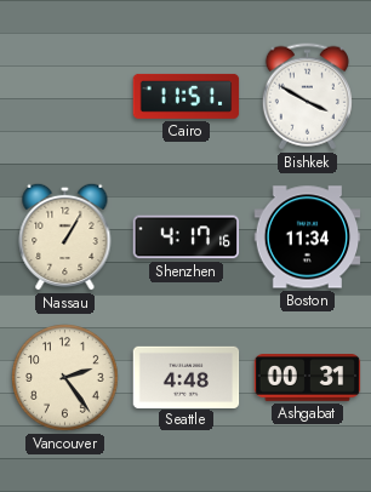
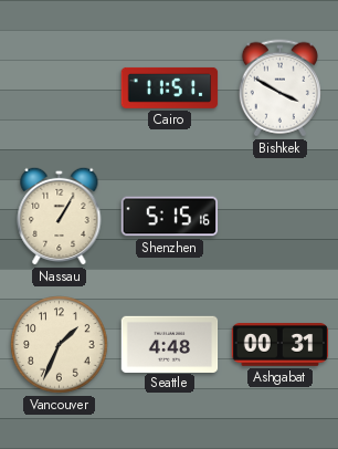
Shenzhen: 4:17 -> 5:15 (170, 217)
Boston: 11:34 -> none (308, 238)
Vancouver: 2:24 -> 1:34 (60, 345)
